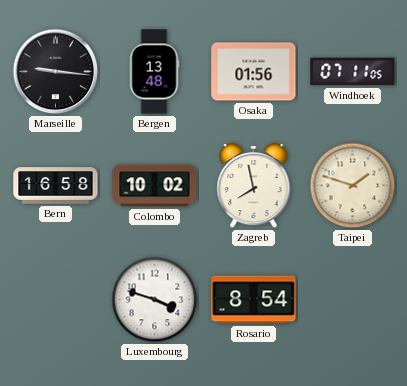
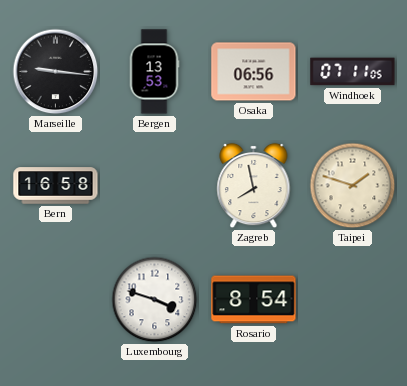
Bergen: 13:48 -> 13:53 (154, 72)
Osaka: 01:56 -> 06:56 (254, 72)
Colombo: 10:02 -> none (155, 186)
